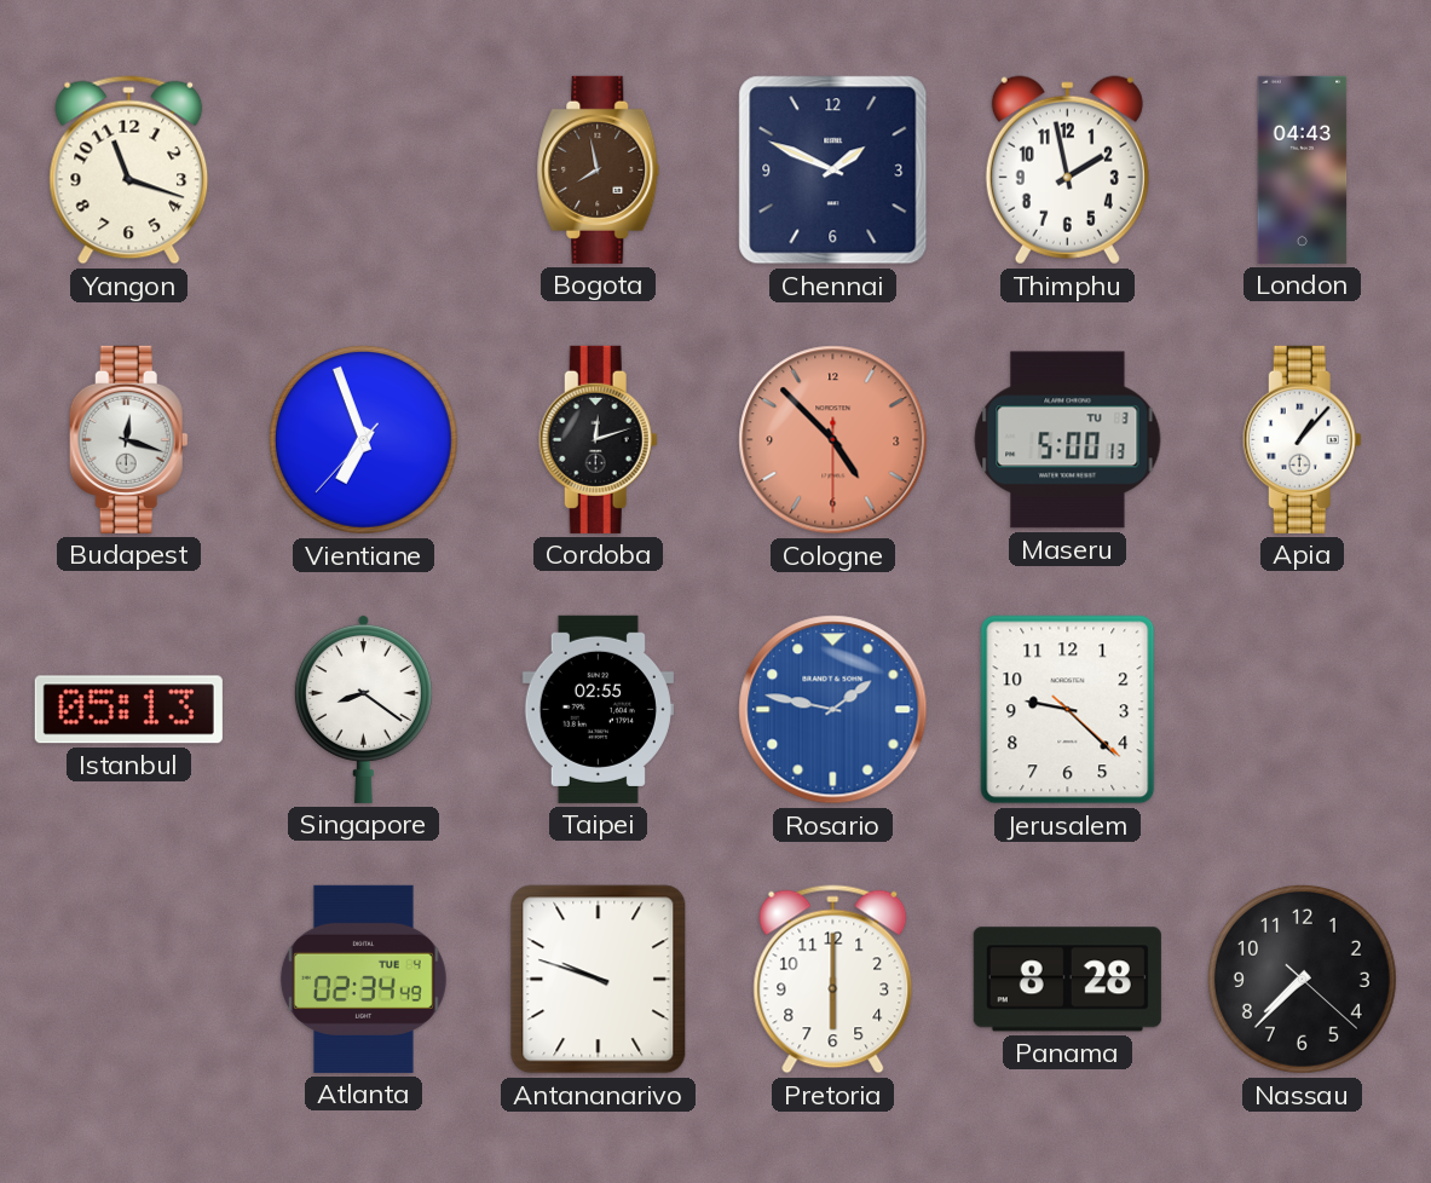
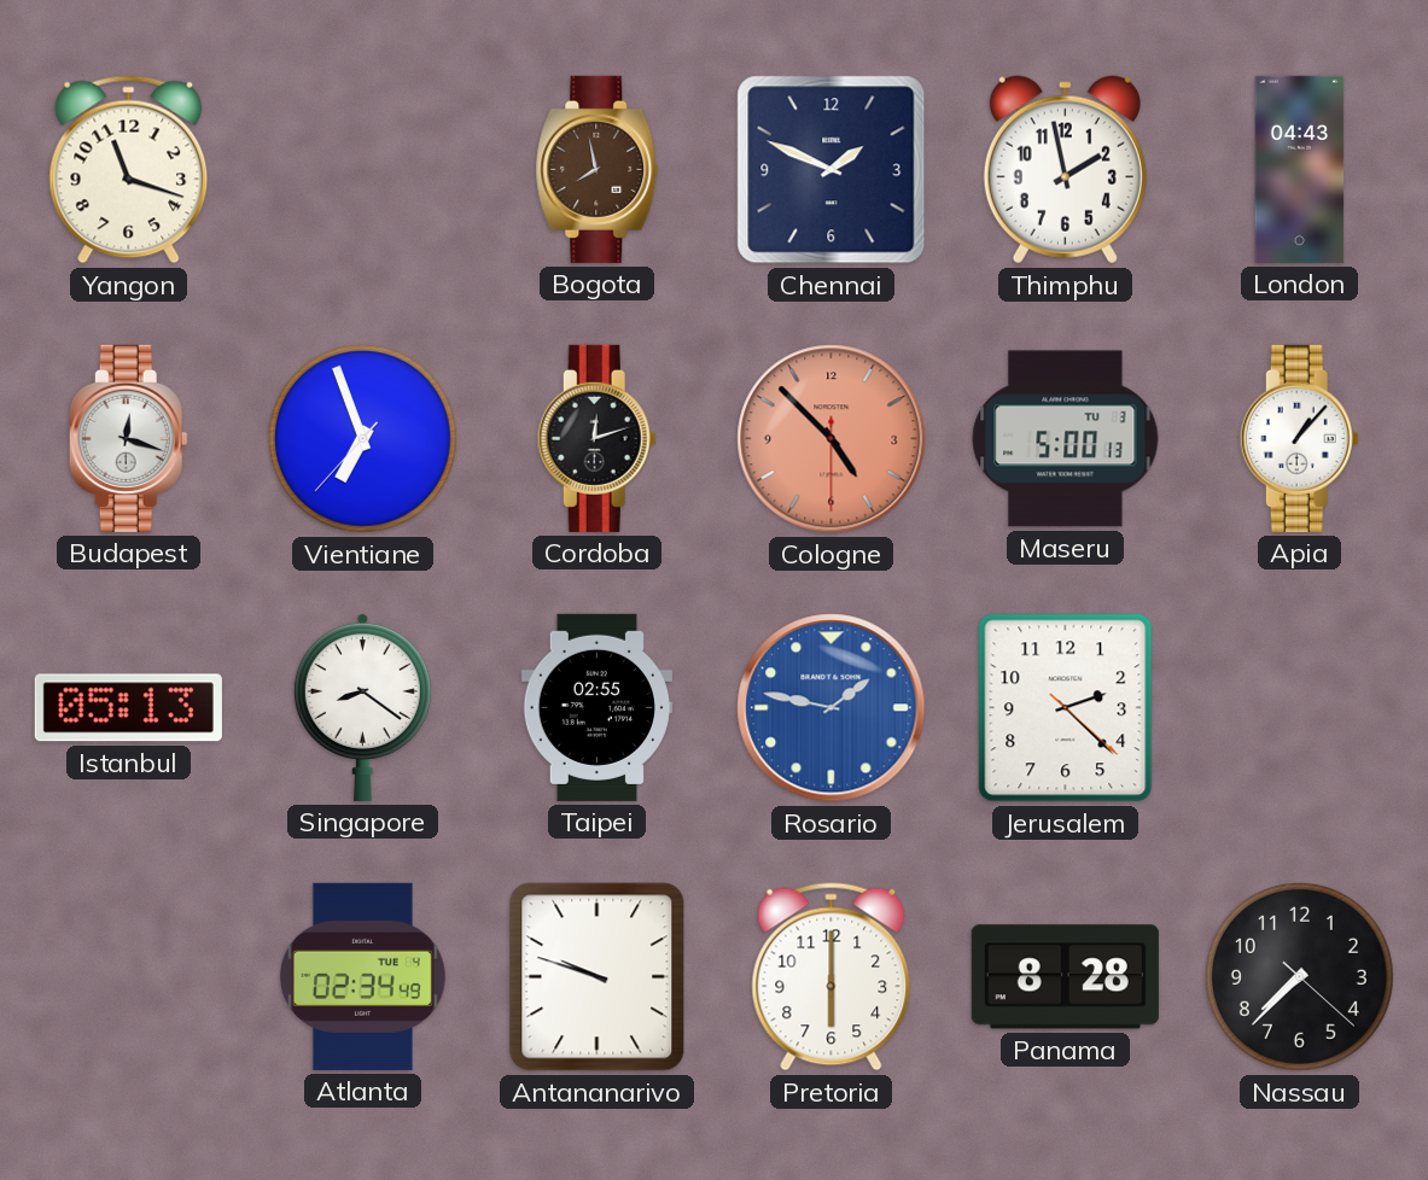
Jerusalem: 9:22 -> 2:22 (1066, 708)
